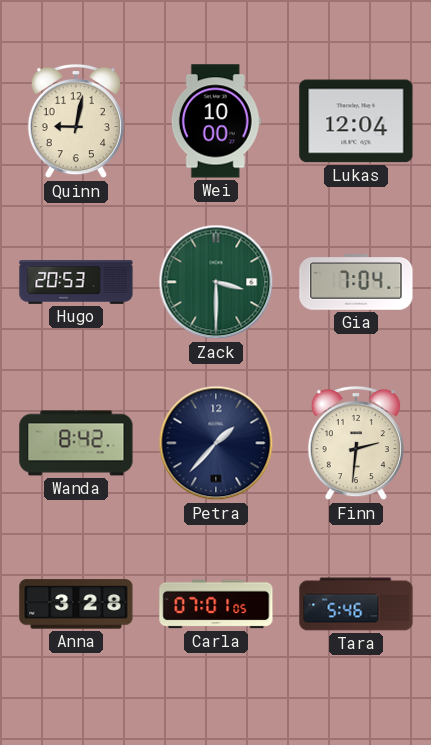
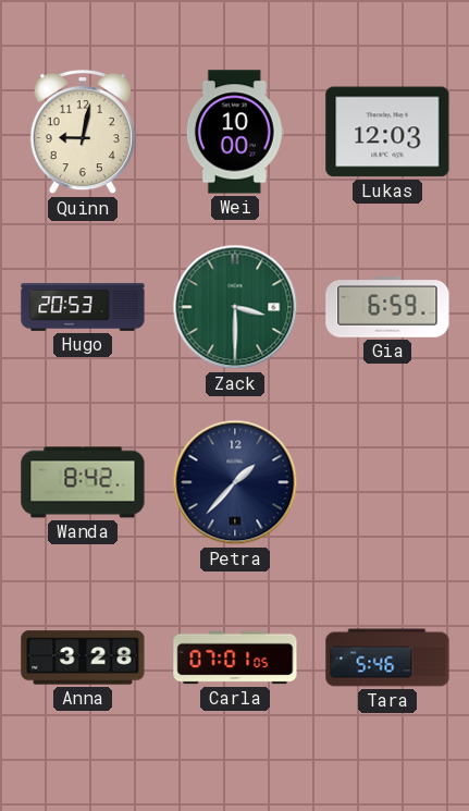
Lukas: 12:04 -> 12:03 (387, 132)
Gia: 7:04 -> 6:59 (387, 307)
Finn: 2:31 -> none (356, 443)
